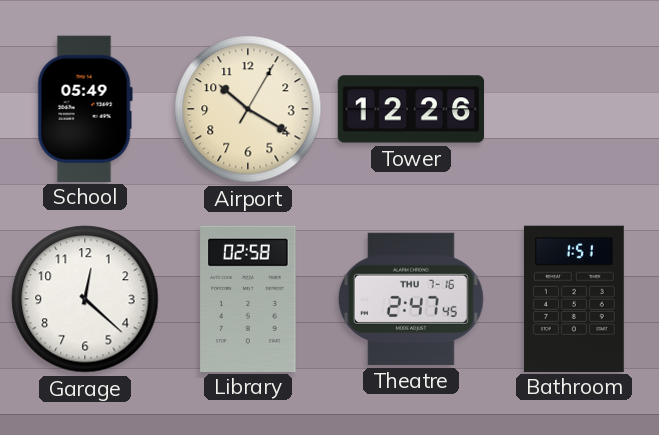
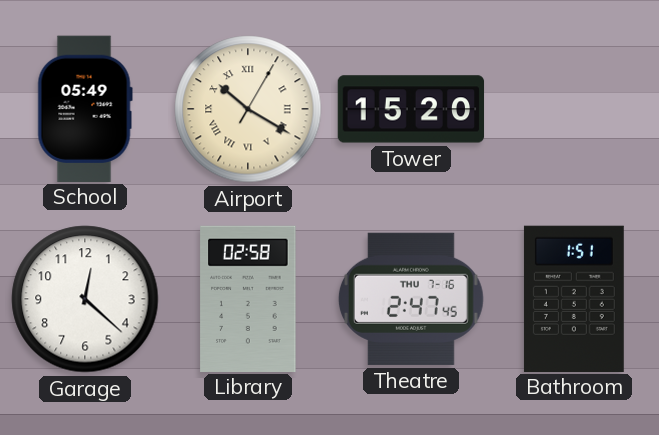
Airport numerals: Arabic -> Roman (248, 109)
Tower: 12:26 -> 15:20 (411, 109)
